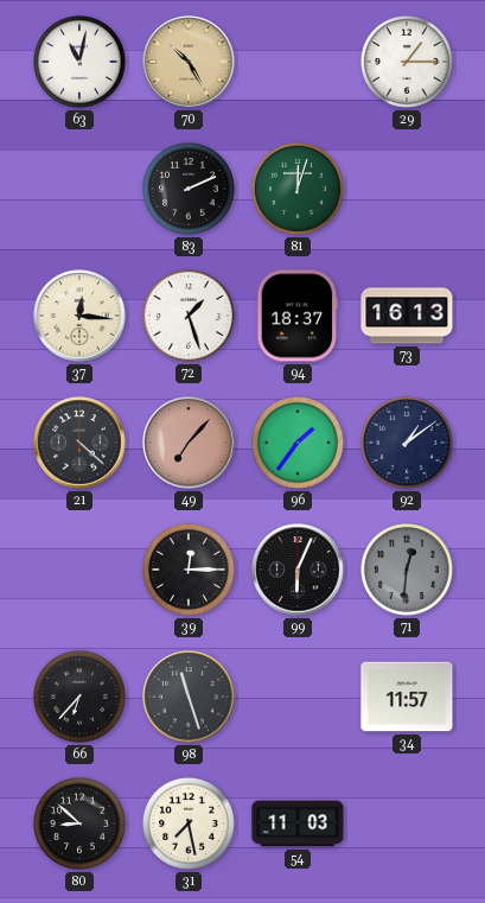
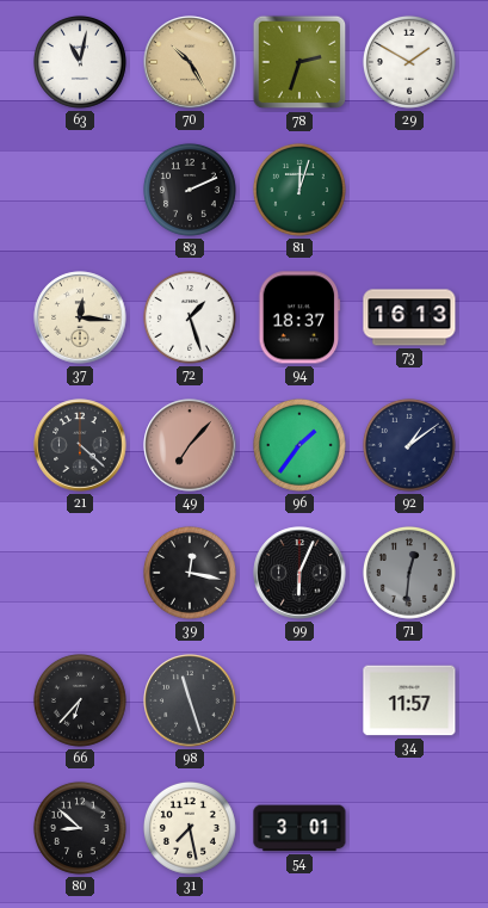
78: none -> 2:33 (299, 62)
29: 1:15 -> 1:50 (409, 62)
39: 12:15 -> 12:17 (190, 573)
54: 11:03 -> 3:01 (299, 828)
